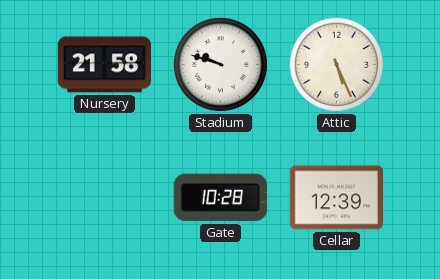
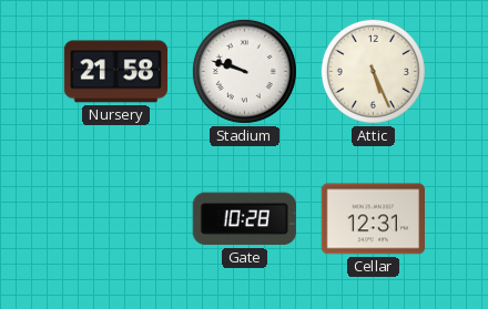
Cellar: 12:39 -> 12:31 (373, 219)
